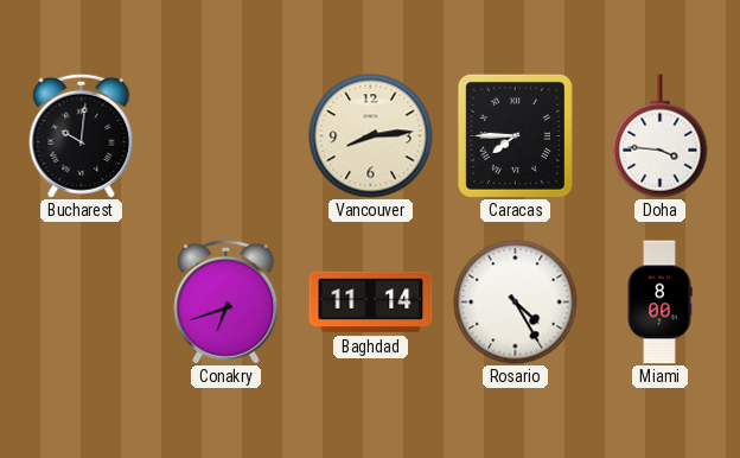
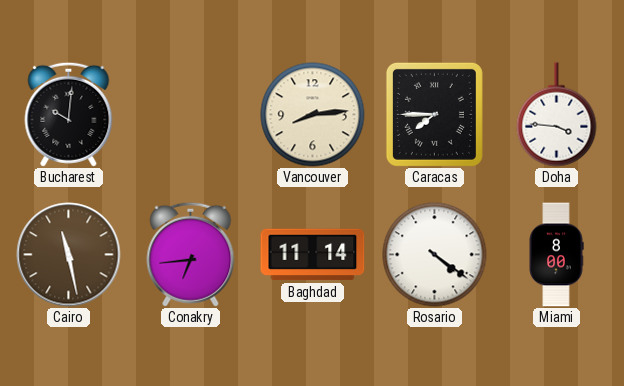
Cairo: none -> 11:28 (69, 255)
Conakry: 6:42 -> 6:44 (191, 254)
Rosario: 4:25 -> 4:21 (435, 255)
